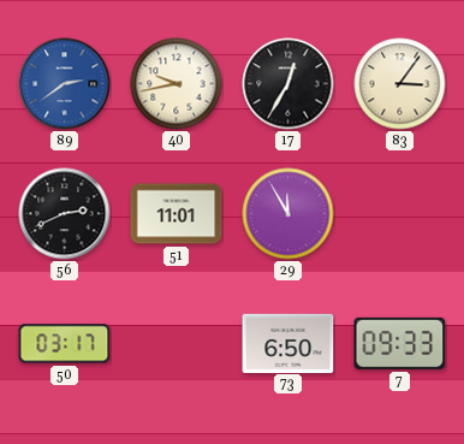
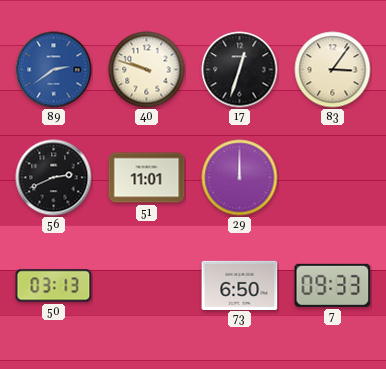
40: 9:43 -> 9:48 (147, 70)
17: 12:35 -> 12:33 (240, 70)
29: 11:55 -> 12:00 (240, 178)
50: 03:17 -> 03:13 (54, 286)
